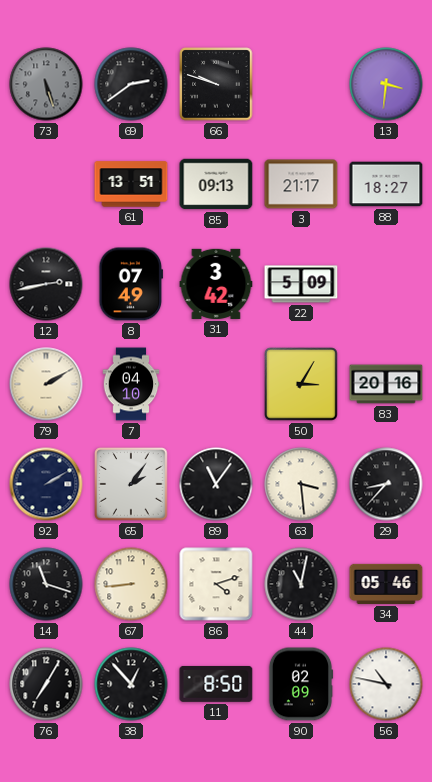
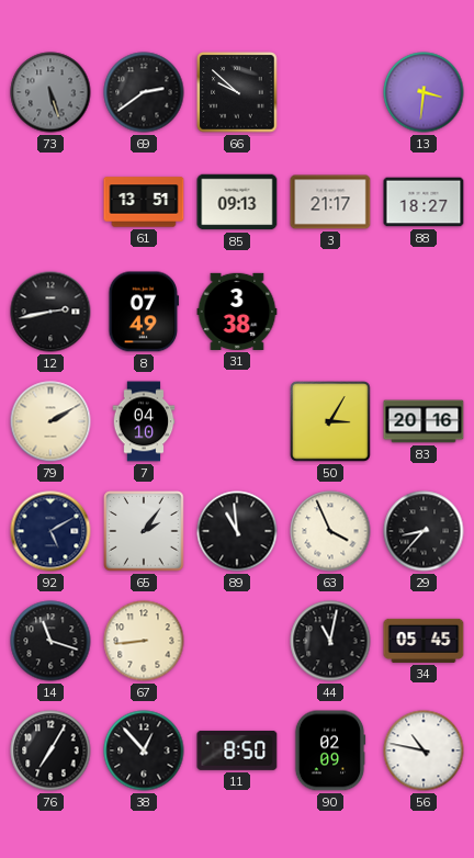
66: 9:48 -> 9:52 (237, 92)
31: 3:42 -> 3:38 (237, 312)
22: 5:09 -> none (301, 284)
92: 2:10 -> 5:10 (50, 531)
89: 11:06 -> 10:59 (237, 531)
63: 3:29 -> 3:56 (330, 531)
86: 4:12 -> none (216, 584)
34: 05:46 -> 05:45 (424, 641)
